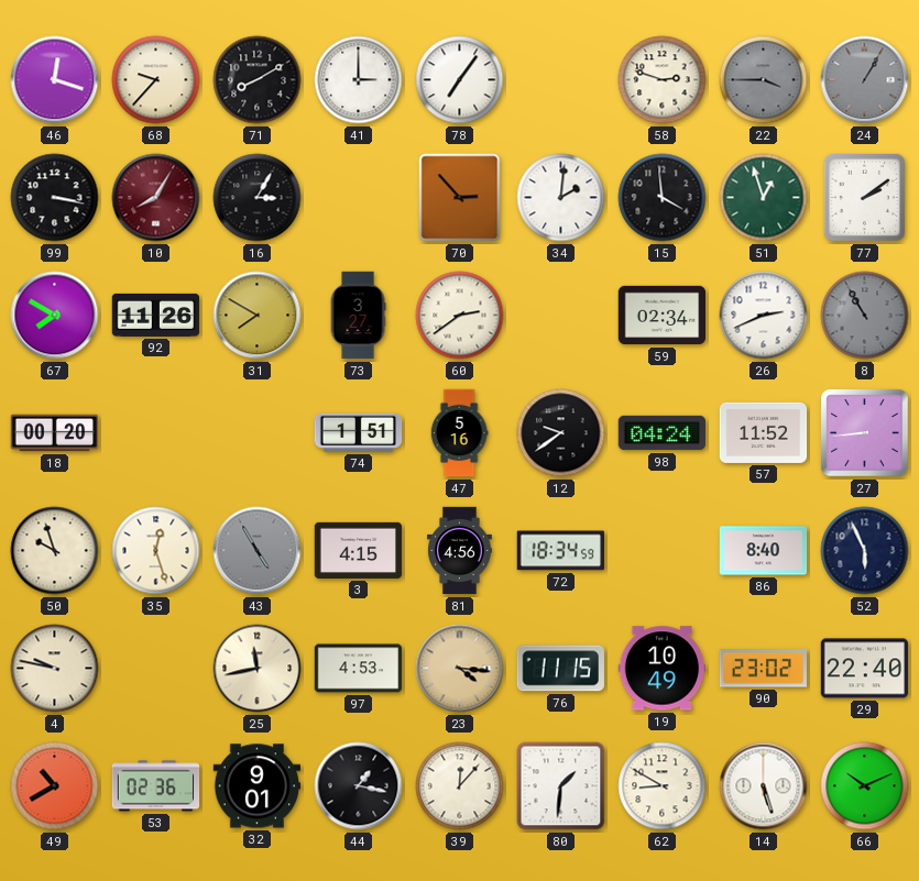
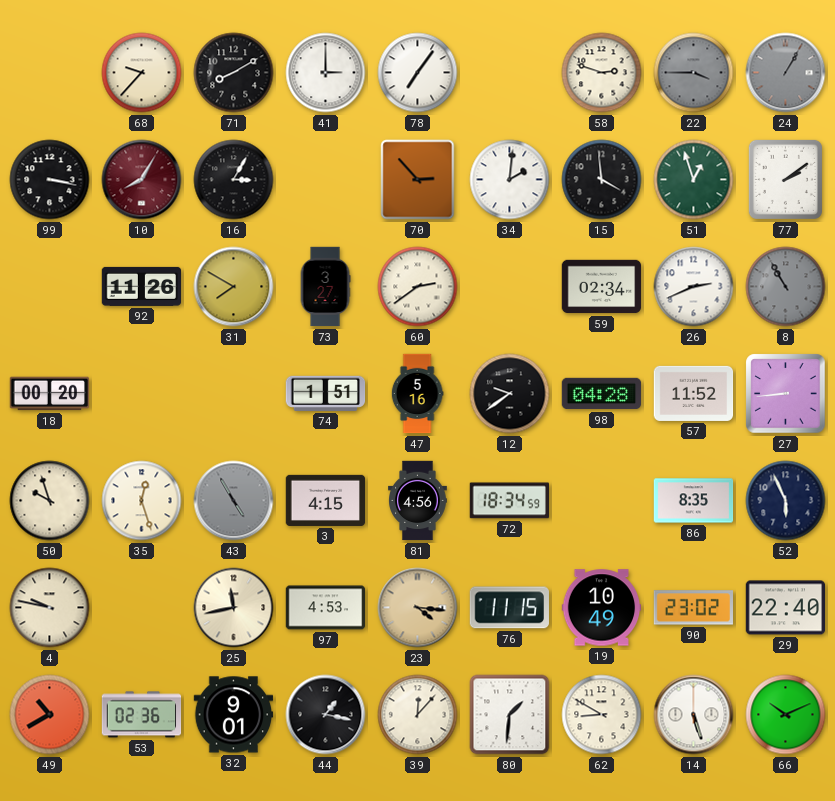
46: 12:18 -> none (55, 80)
67: 7:50 -> none (55, 316)
98: 04:24 -> 04:28 (602, 394)
86: 8:40 -> 8:35 (694, 501)
